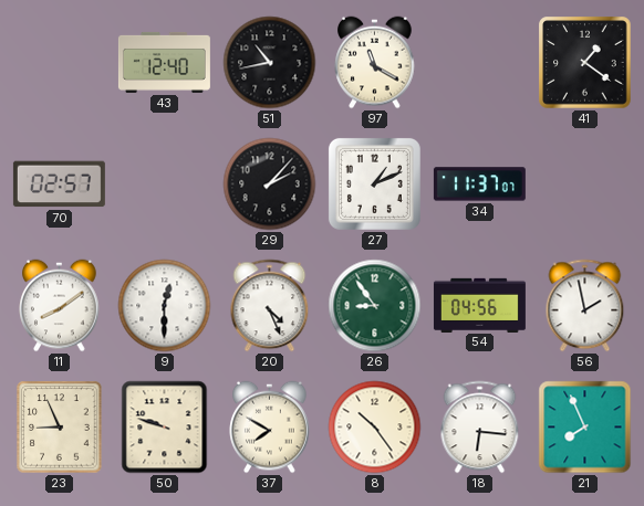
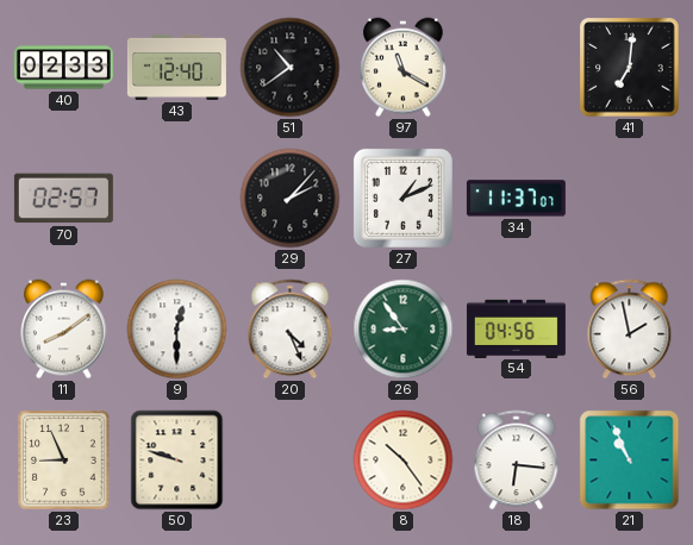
40: none -> 02:33 (63, 68)
51: 10:43 -> 10:39 (291, 68)
41: 1:21 -> 7:01 (630, 68)
37: 7:50 -> none (270, 428)
21: 7:56 -> 10:56 (630, 461)
